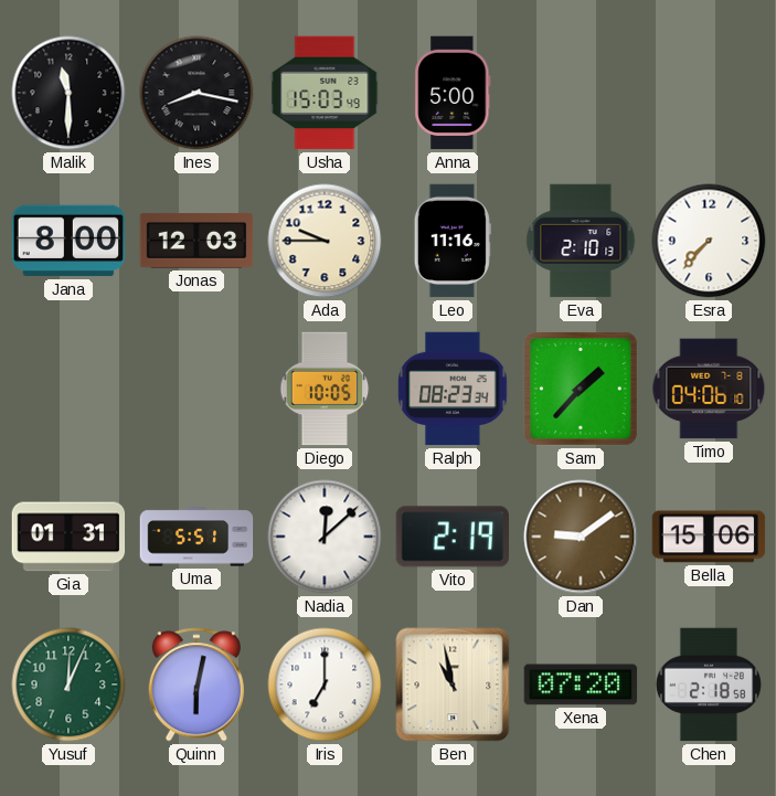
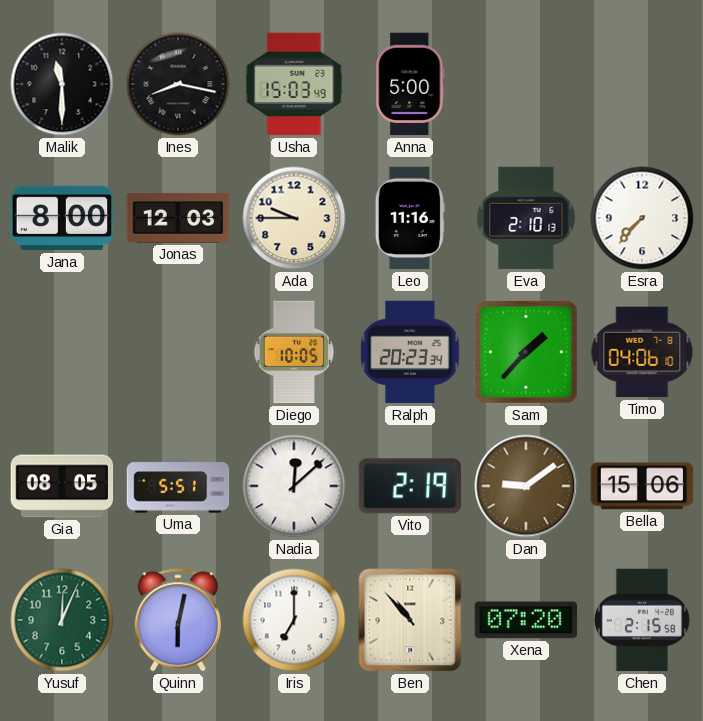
Ralph: 08:23 -> 20:23 (410, 352)
Gia: 01:31 -> 08:05 (62, 486)
Ben: 10:58 -> 10:53 (410, 620)
Chen: 2:18 -> 2:15 (642, 620)
